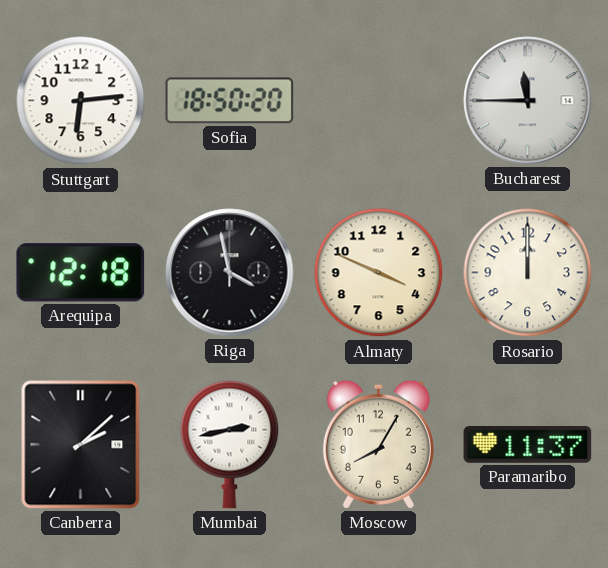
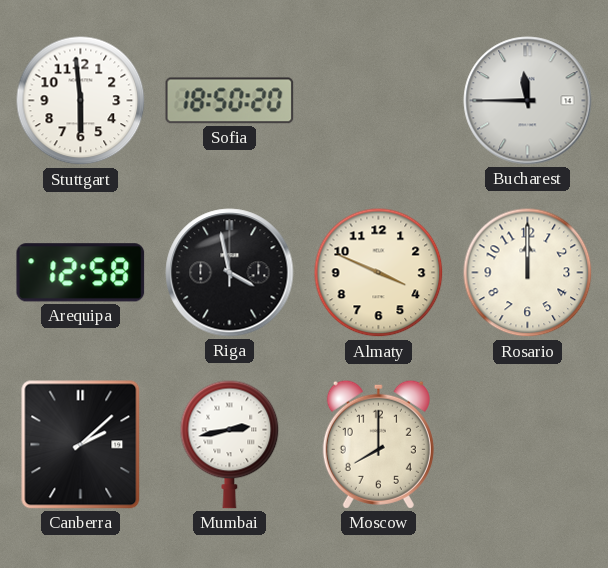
Stuttgart: 6:14 -> 5:59 (81, 101)
Arequipa: 12:18 -> 12:58 (81, 273)
Moscow: 8:05 -> 8:00 (378, 444)
Paramaribo: 11:37 -> none (528, 445)
